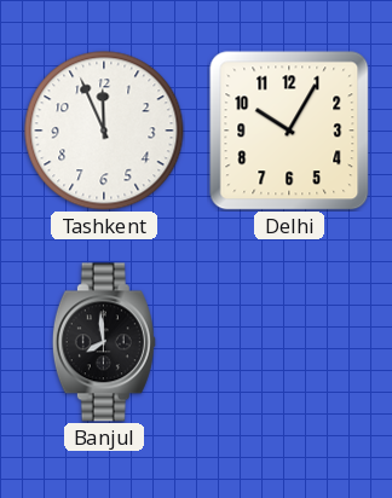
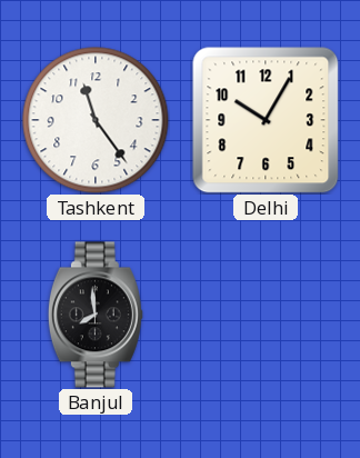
Tashkent: 11:56 -> 11:24 (96, 120)
